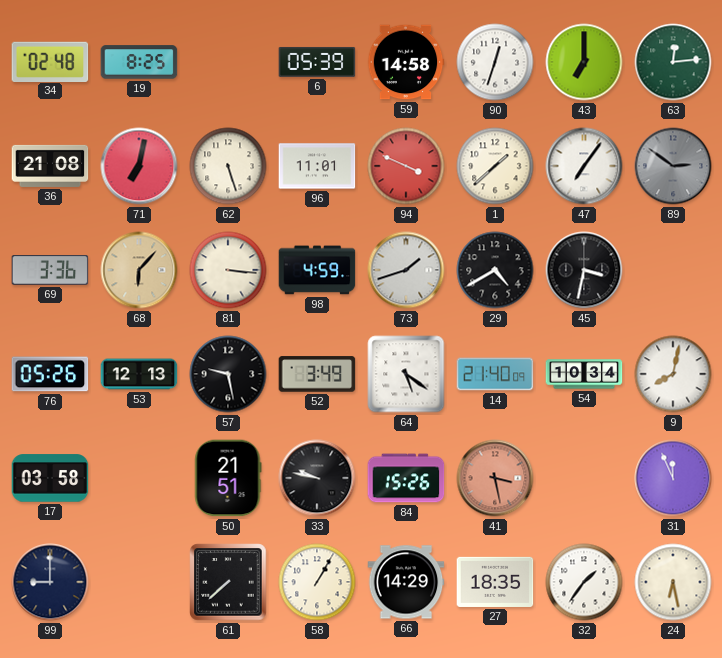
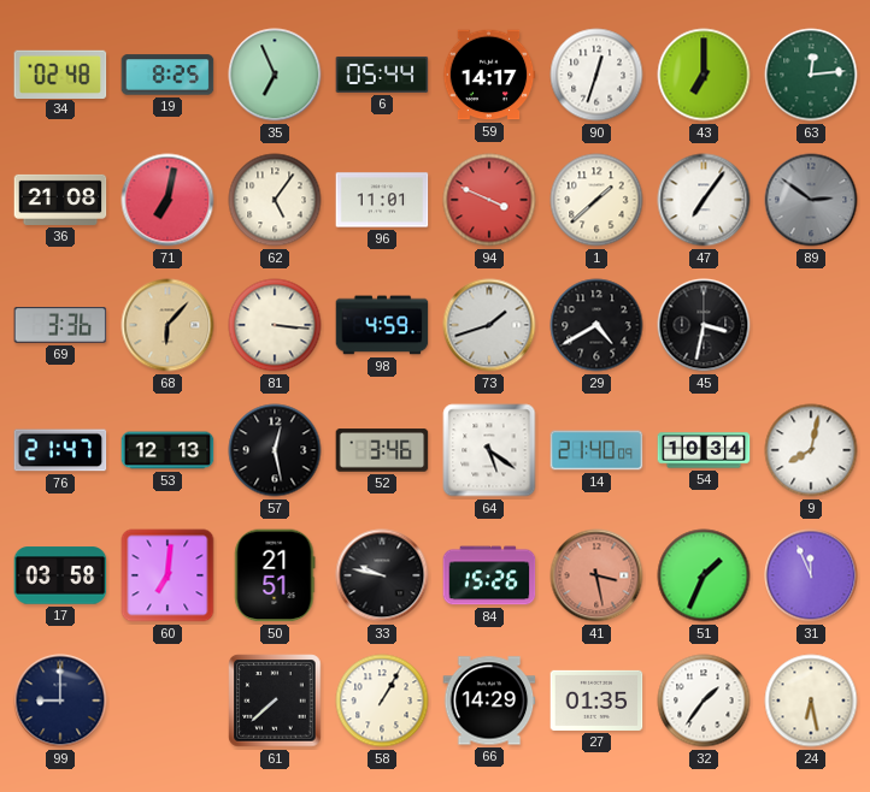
35: none -> 6:56 (275, 75)
6: 05:39 -> 05:44 (382, 75)
59: 14:58 -> 14:17 (489, 75)
62: 5:27 -> 5:06 (275, 200)
76: 05:26 -> 21:47 (60, 450)
57: 9:28 -> 12:28 (275, 450)
52: 3:49 -> 3:46 (382, 450)
60: none -> 7:01 (167, 575)
51: none -> 1:34 (704, 575)
27: 18:35 -> 01:35 (596, 701)
